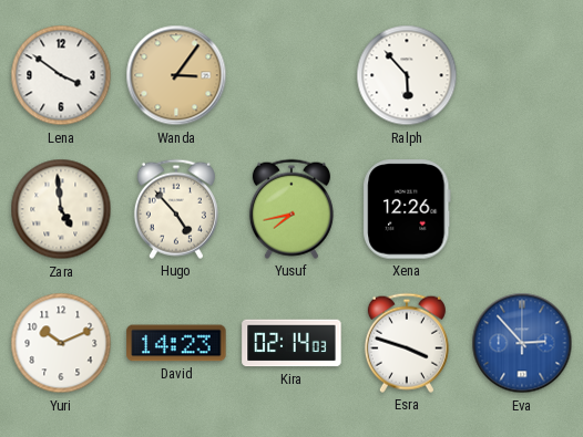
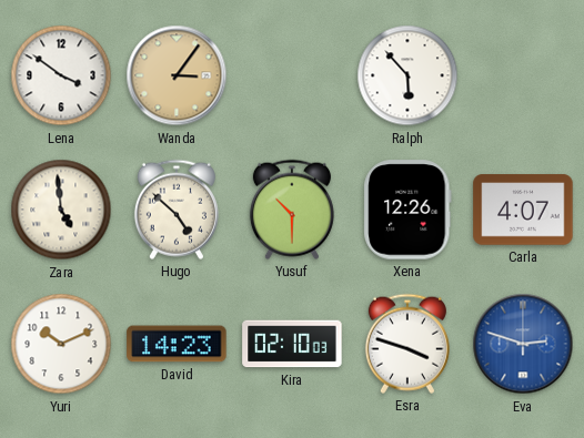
Hugo: 4:53 -> 4:52 (177, 210)
Yusuf: 7:43 -> 10:30 (292, 210)
Carla: none -> 4:07 (523, 210)
Kira: 02:14 -> 02:10 (292, 344)
Eva: 2:53 -> 2:48 (523, 344)
